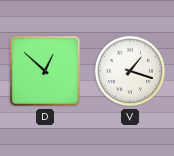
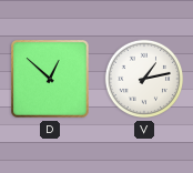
V: 1:18 -> 1:13 (144, 79)
